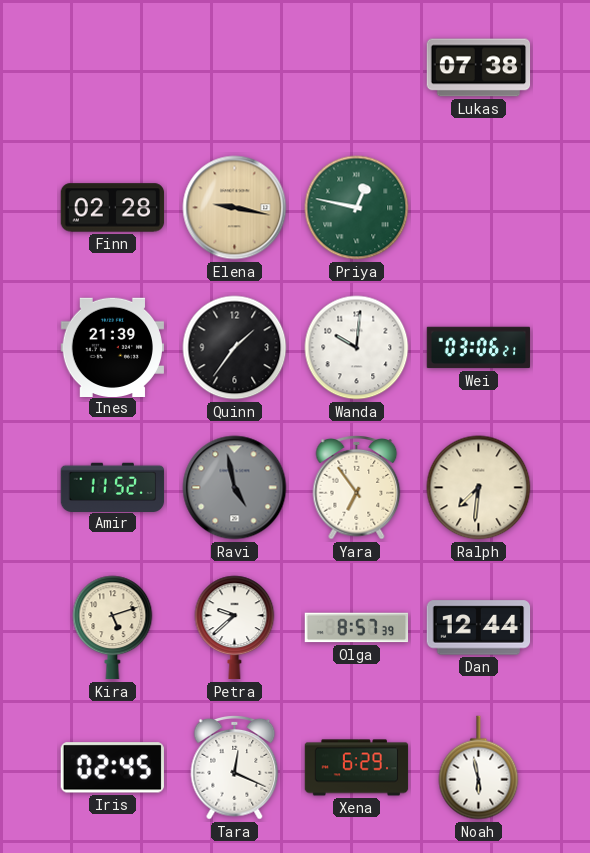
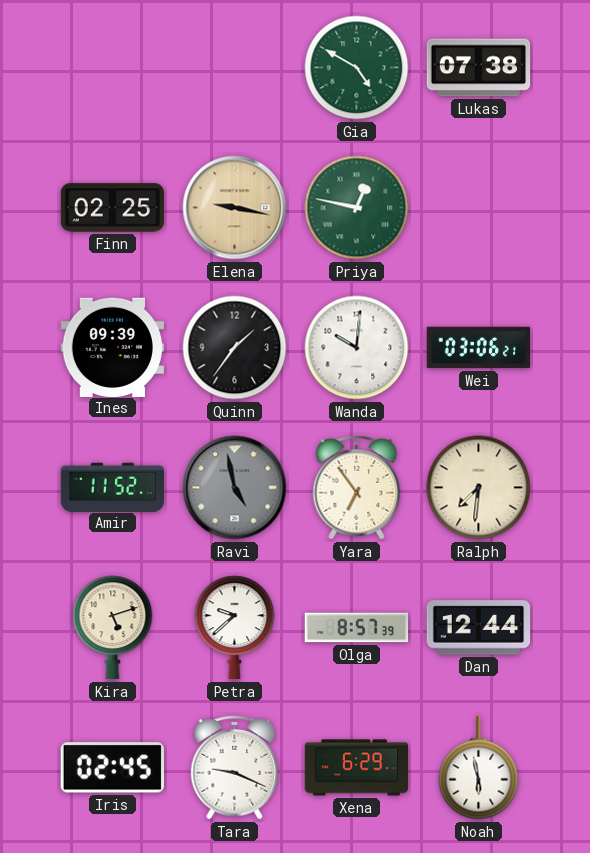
Gia: none -> 4:50 (357, 68)
Finn: 02:28 -> 02:25 (113, 208)
Ines: 21:39 -> 09:39 (112, 347)
Tara: 12:19 -> 9:19 (235, 768)
